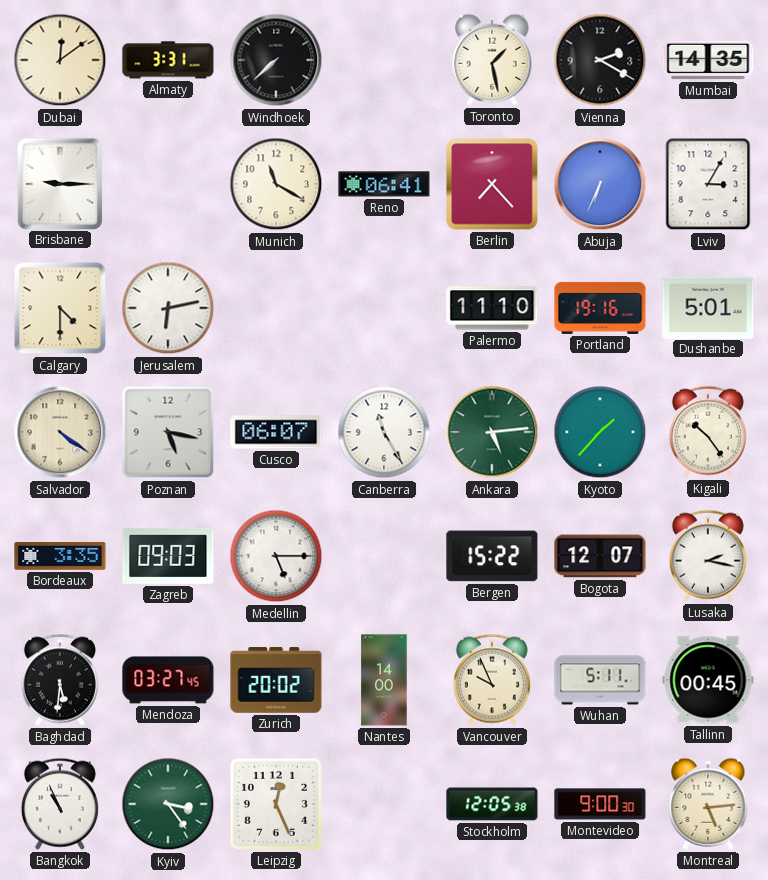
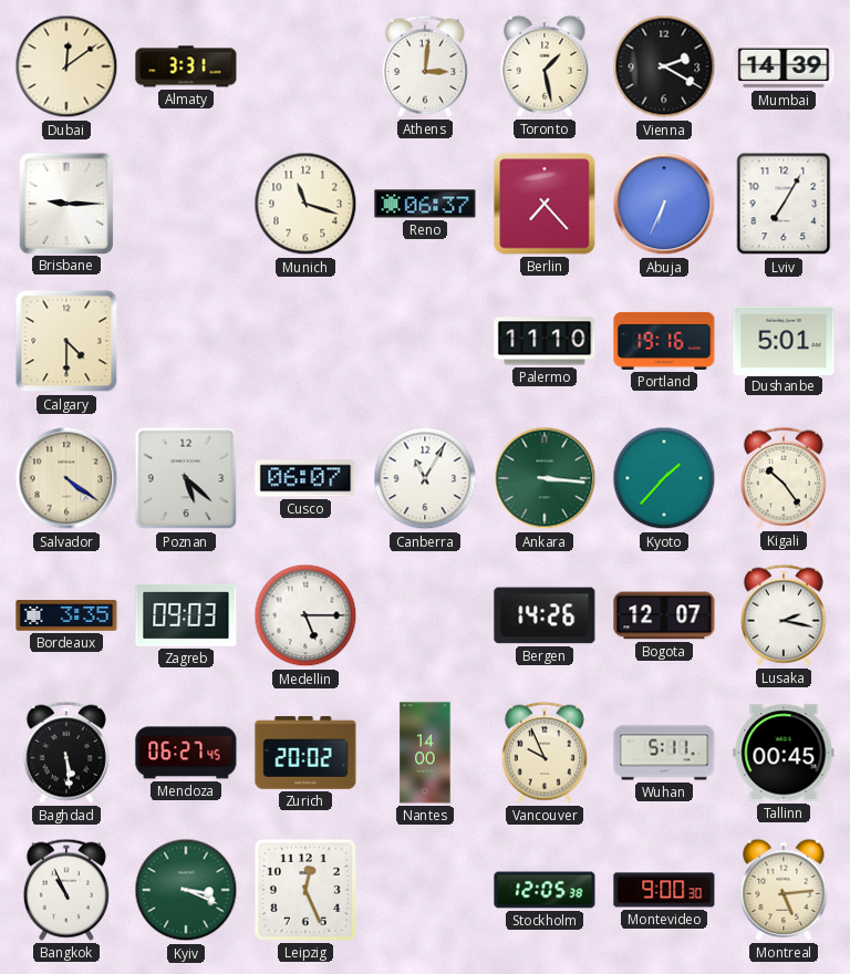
Windhoek: 7:38 -> none (276, 60)
Athens: none -> 3:01 (425, 66)
Mumbai: 14:35 -> 14:39 (784, 66)
Munich: 11:20 -> 11:18 (305, 204)
Reno: 06:41 -> 06:37 (425, 204)
Lviv: 3:05 -> 7:05 (784, 204)
Jerusalem: 6:13 -> none (168, 308)
Poznan: 5:17 -> 5:22 (186, 478)
Canberra: 11:25 -> 11:05 (425, 478)
Ankara: 5:14 -> 3:16 (545, 478)
Bergen: 15:22 -> 14:26 (545, 615)
Baghdad: 5:31 -> 5:29 (66, 753)
Mendoza: 03:27 -> 06:27 (186, 753)
Kyiv: 3:24 -> 3:19 (186, 890)
